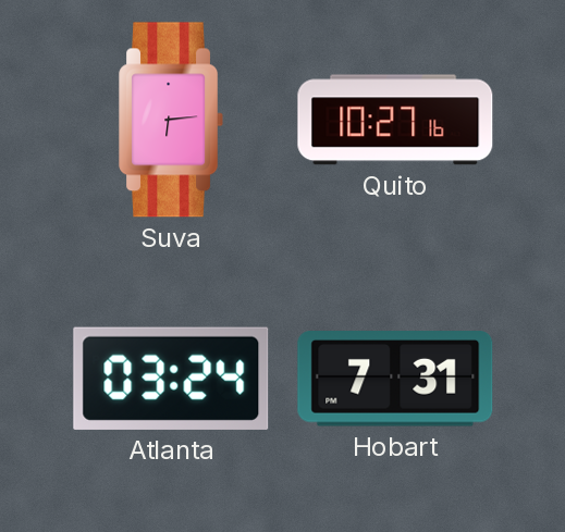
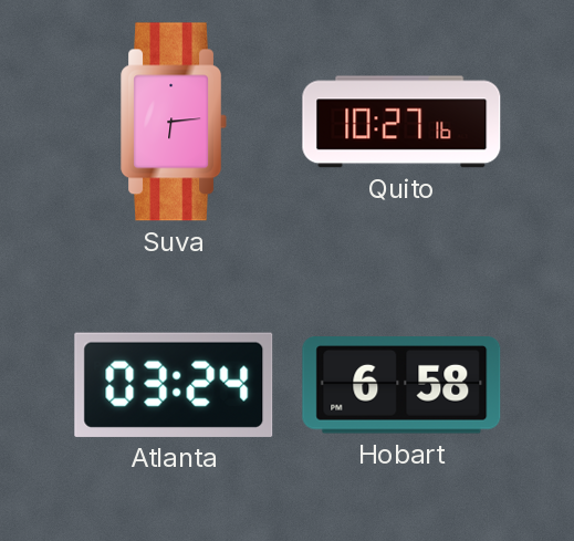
Hobart: 7:31 -> 6:58 (401, 385)
